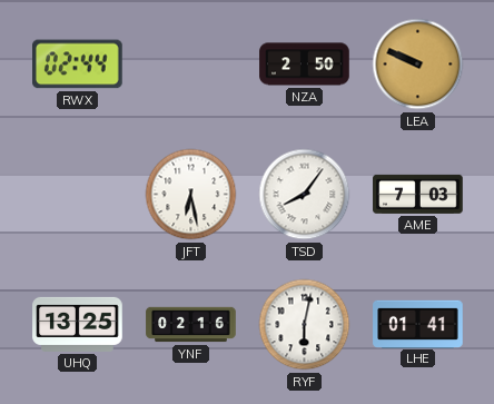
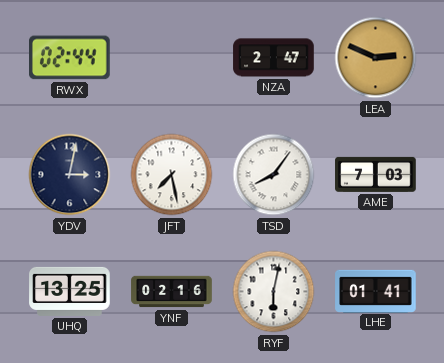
NZA: 2:50 -> 2:47 (274, 58)
LEA: 9:49 -> 2:49 (376, 58)
YDV: none -> 3:02 (70, 175)
JFT: 6:28 -> 7:28 (172, 175)
